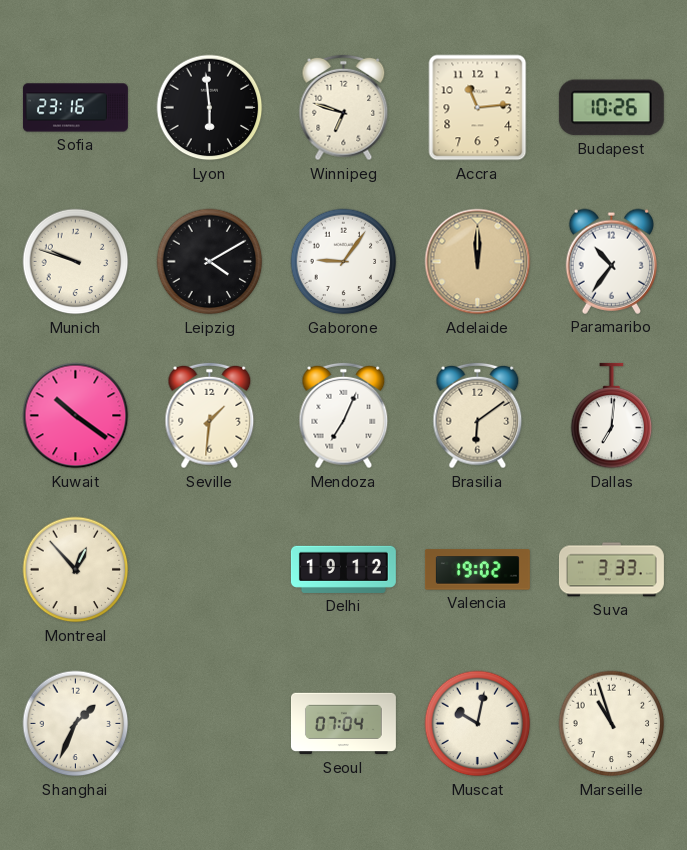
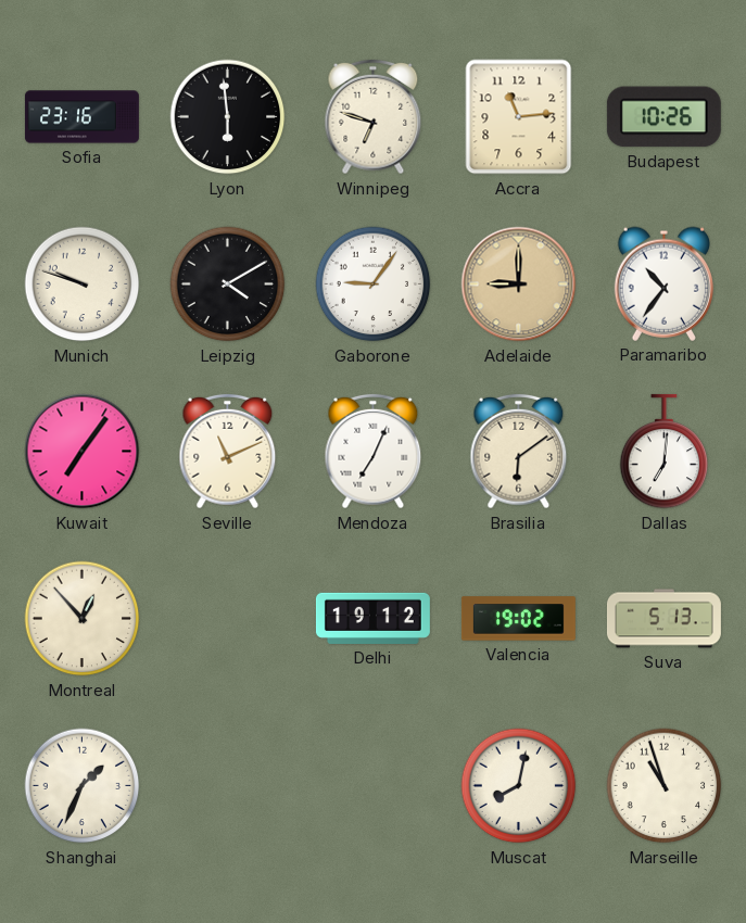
Adelaide: 12:00 -> 9:00 (519, 285)
Kuwait: 10:21 -> 7:06 (83, 452)
Seville: 1:31 -> 11:11 (228, 452)
Suva: 3:33 -> 5:13 (663, 619)
Seoul: 07:04 -> none (343, 724)
Muscat: 10:02 -> 8:02 (519, 786)
